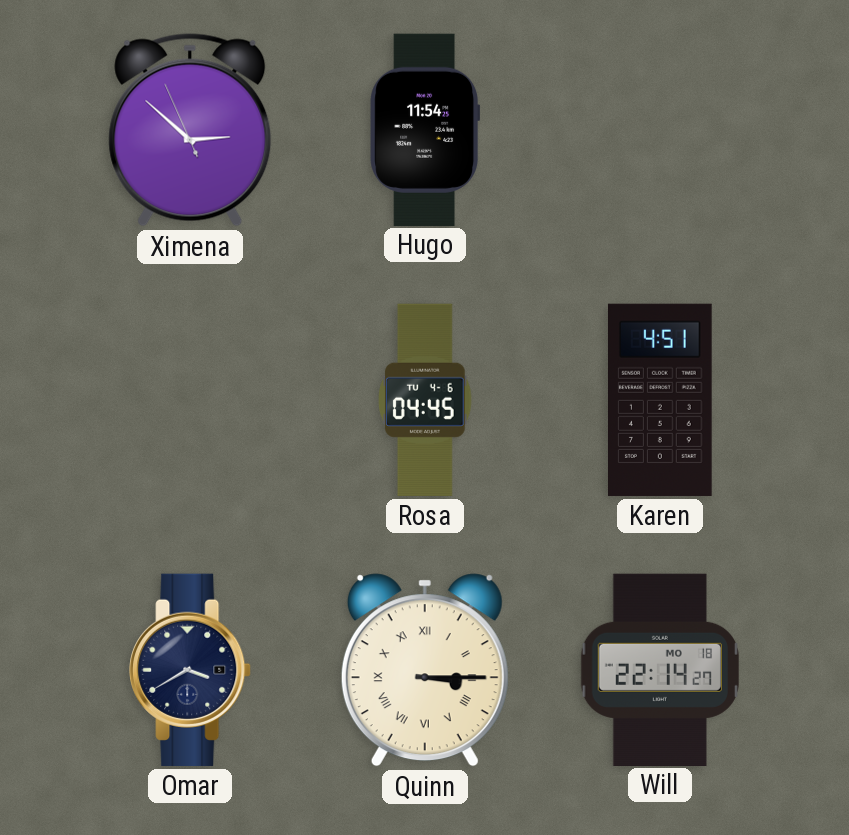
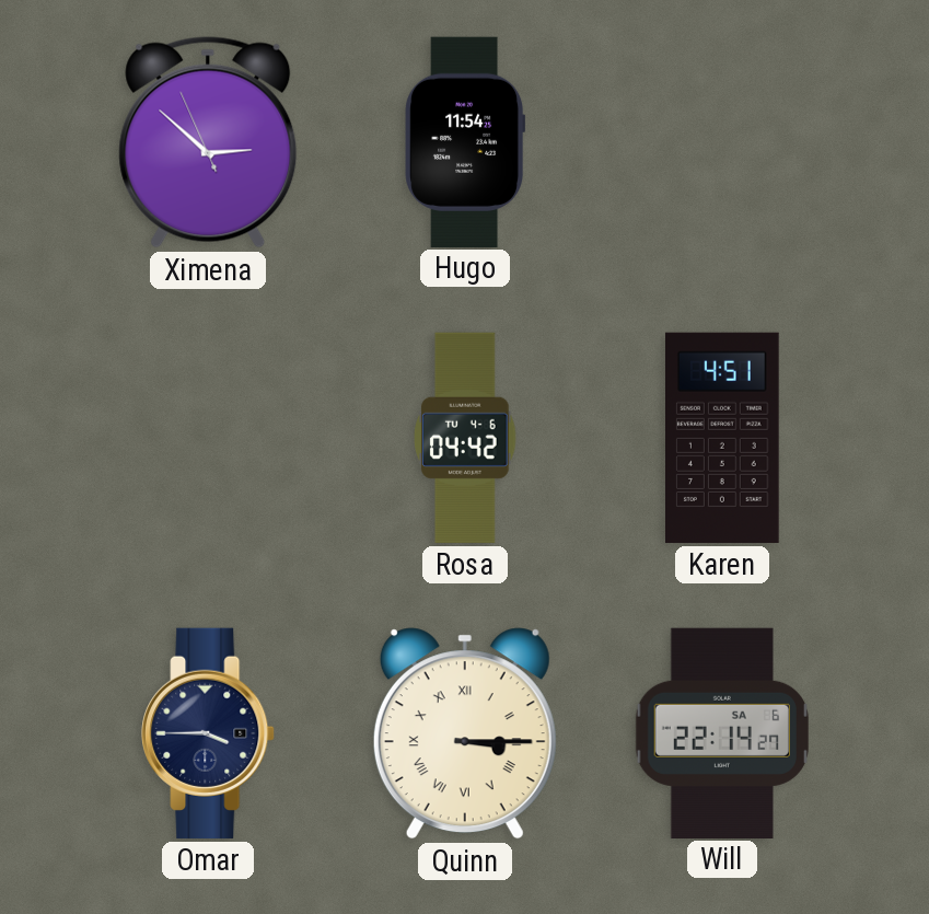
Rosa: 04:45 -> 04:42 (466, 438)
Omar: 3:40 -> 3:45 (208, 733)
Will date: MO 18 -> SA 6 (721, 732)
